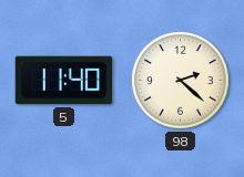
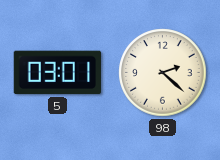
5: 11:40 -> 03:01 (57, 73)
